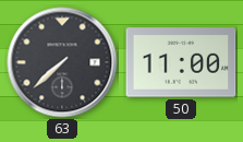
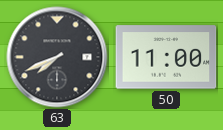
63: 7:38 -> 7:41 (57, 57)
